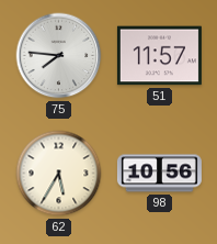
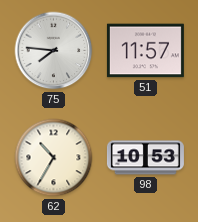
62: 5:35 -> 10:35 (54, 158)
98: 10:56 -> 10:53 (145, 158)
